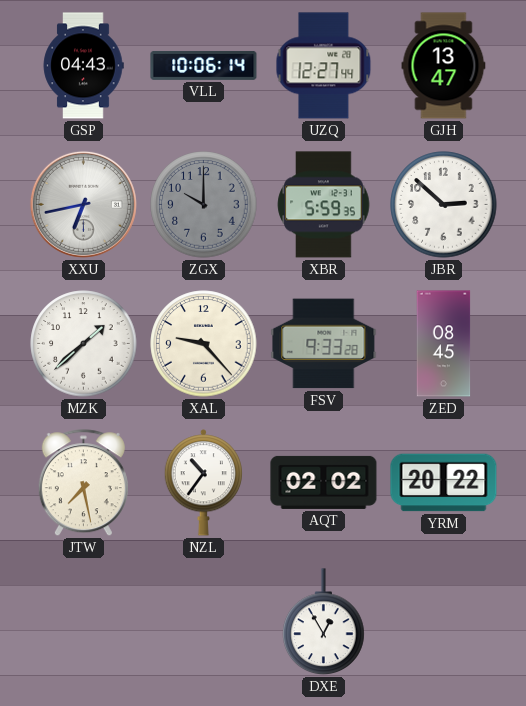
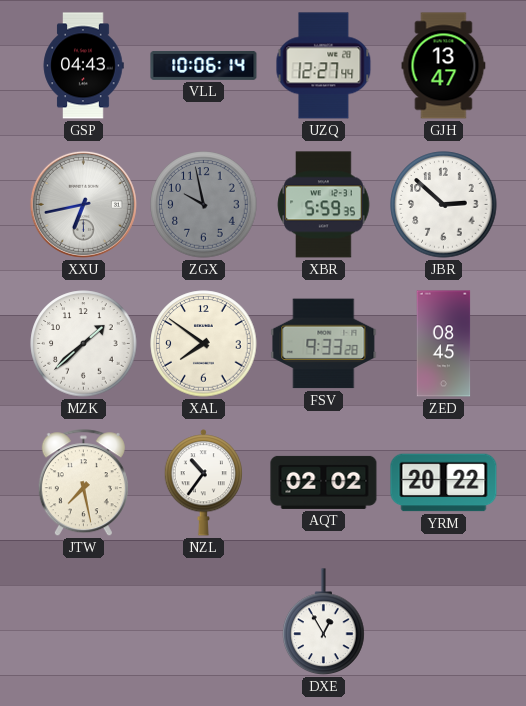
ZGX: 10:00 -> 9:58 (204, 205)
XAL: 9:23 -> 7:51 (204, 344)
